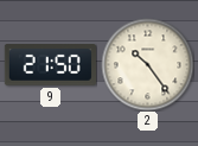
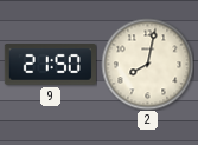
2: 10:24 -> 8:02 (147, 64)
